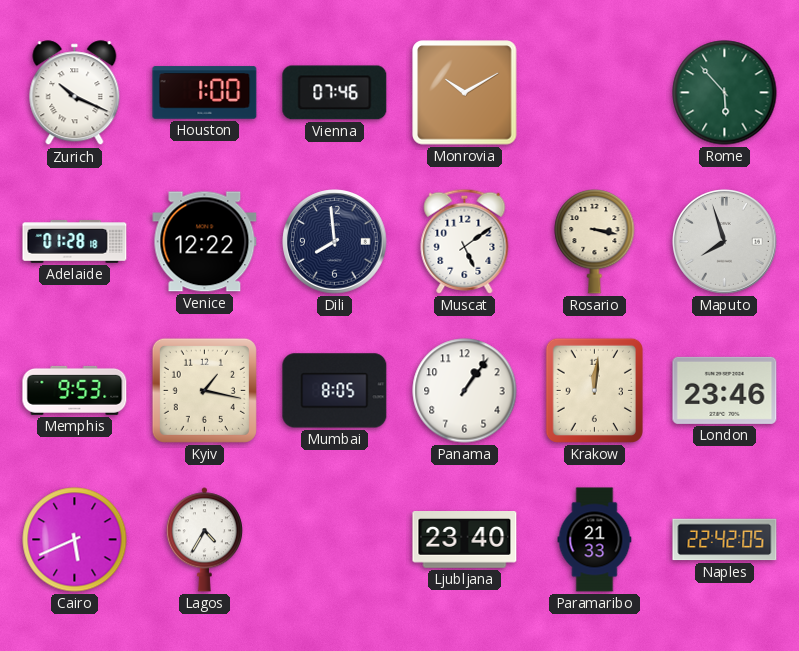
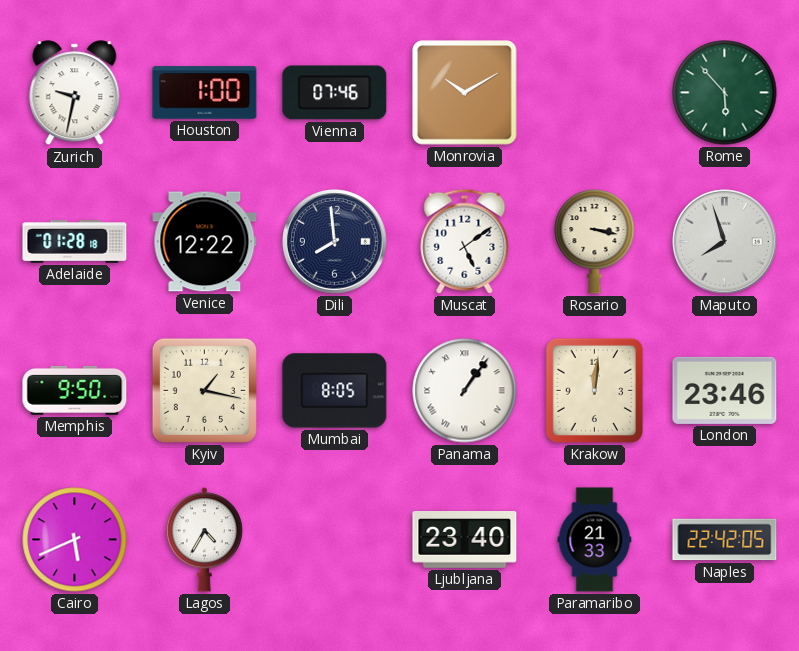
Zurich: 10:19 -> 9:32 (75, 93)
Memphis: 9:53 -> 9:50 (75, 390)
Panama numerals: Arabic -> Roman (465, 391)
